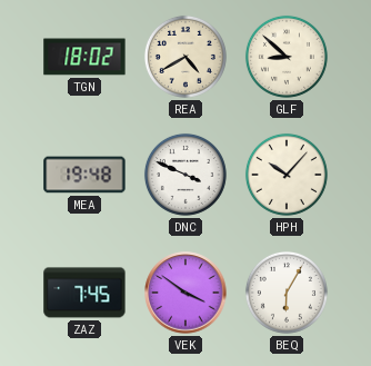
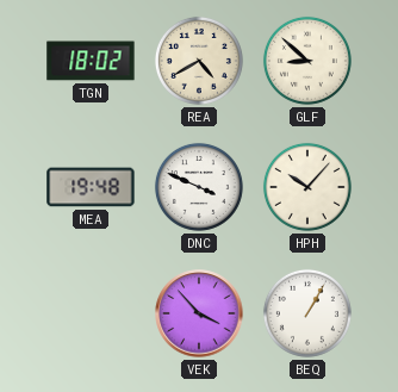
ZAZ: 7:45 -> none (84, 293)
VEK: 3:51 -> 3:53 (199, 313)
BEQ: 6:05 -> 1:05 (307, 313)
